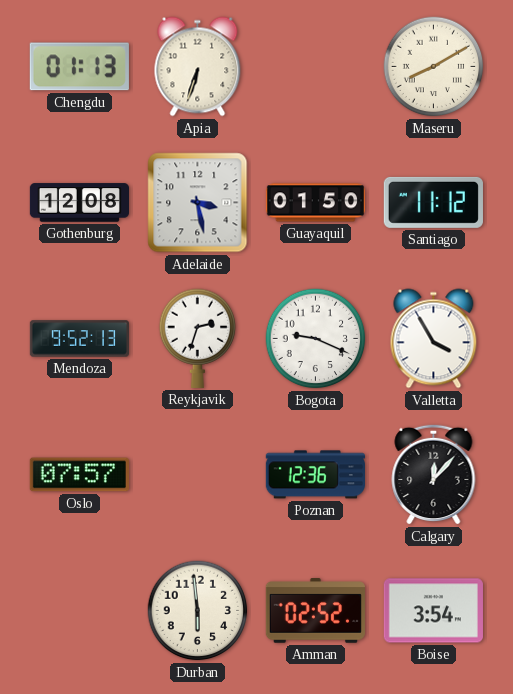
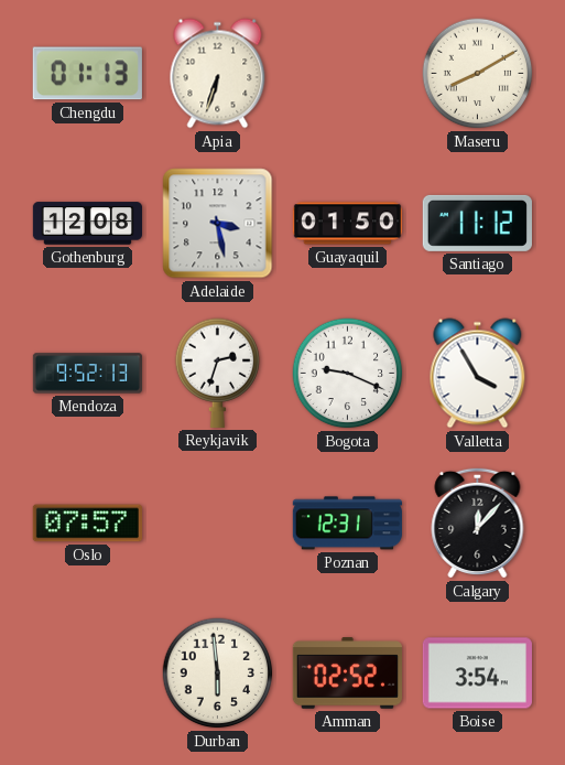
Poznan: 12:36 -> 12:31 (347, 524)
